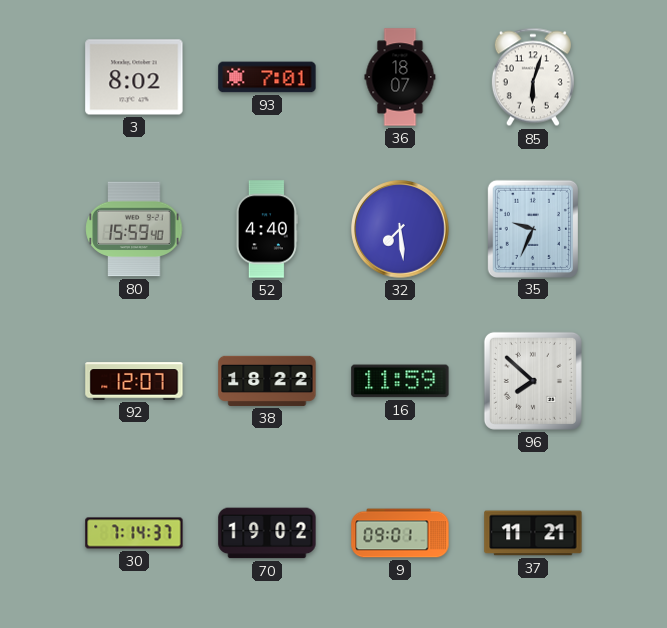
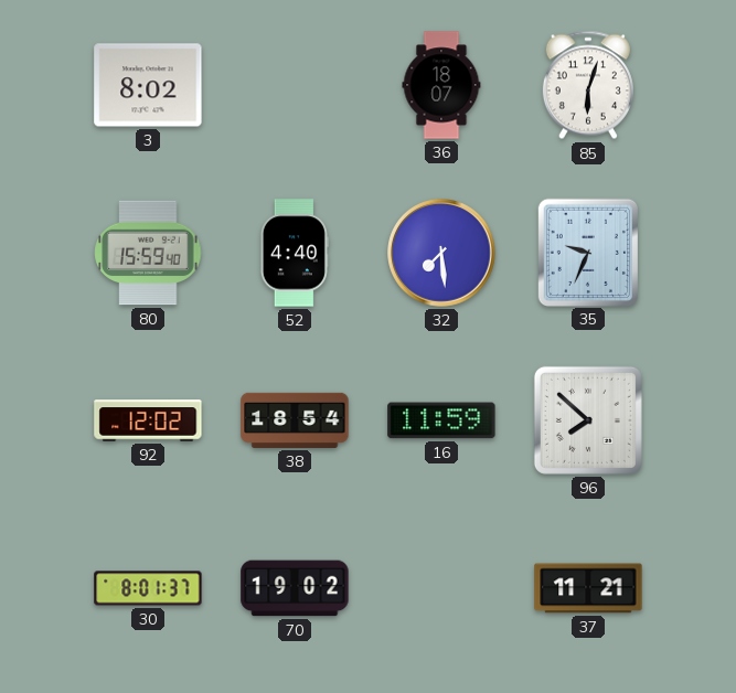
93: 7:01 -> none (267, 77)
92: 12:07 -> 12:02 (148, 420)
38: 18:22 -> 18:54 (295, 420)
30: 7:14 -> 8:01 (148, 588)
9: 09:01 -> none (400, 533)
